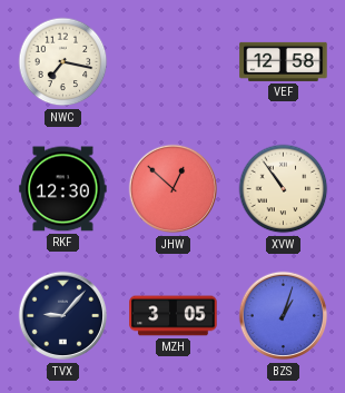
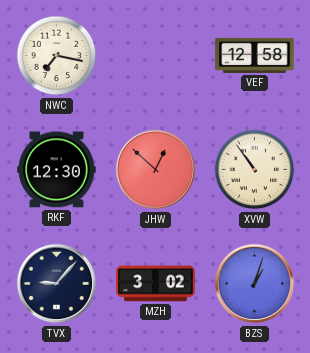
MZH: 3:05 -> 3:02 (156, 284)
